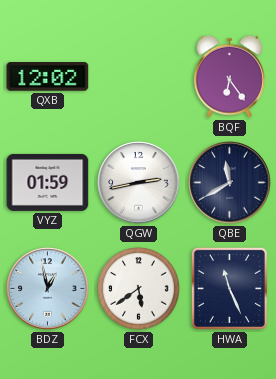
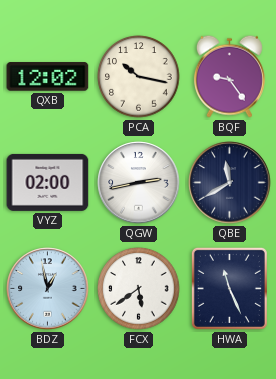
PCA: none -> 10:17 (139, 77)
BQF: 6:24 -> 9:24 (229, 76)
VYZ: 01:59 -> 02:00 (48, 182)
